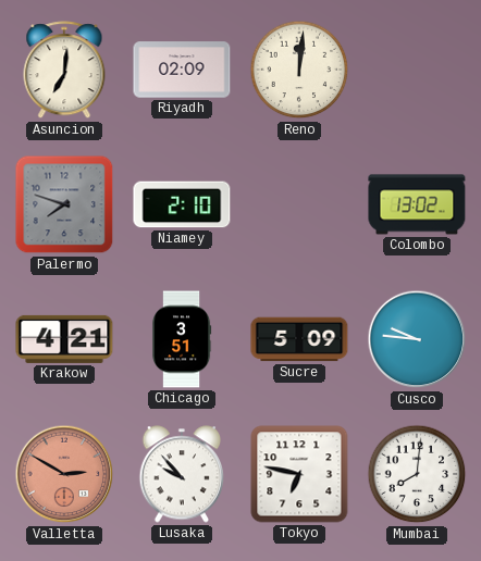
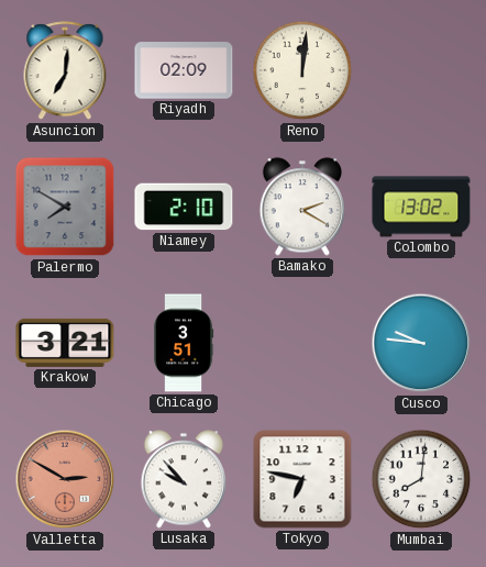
Palermo: 7:48 -> 7:50 (65, 207)
Bamako: none -> 2:20 (301, 207)
Krakow: 4:21 -> 3:21 (65, 343)
Sucre: 5:09 -> none (299, 339)
